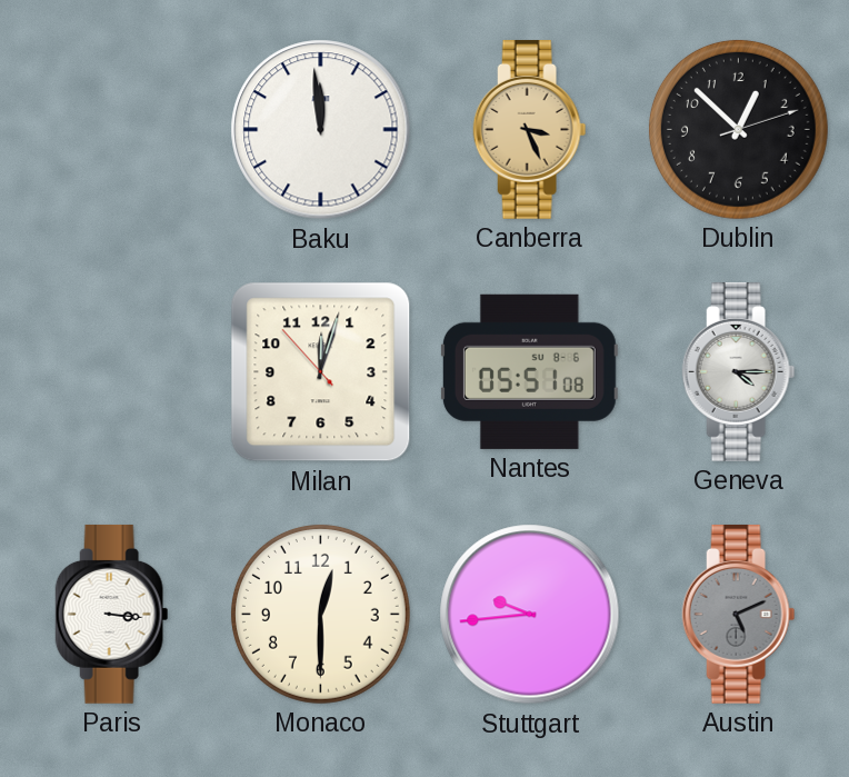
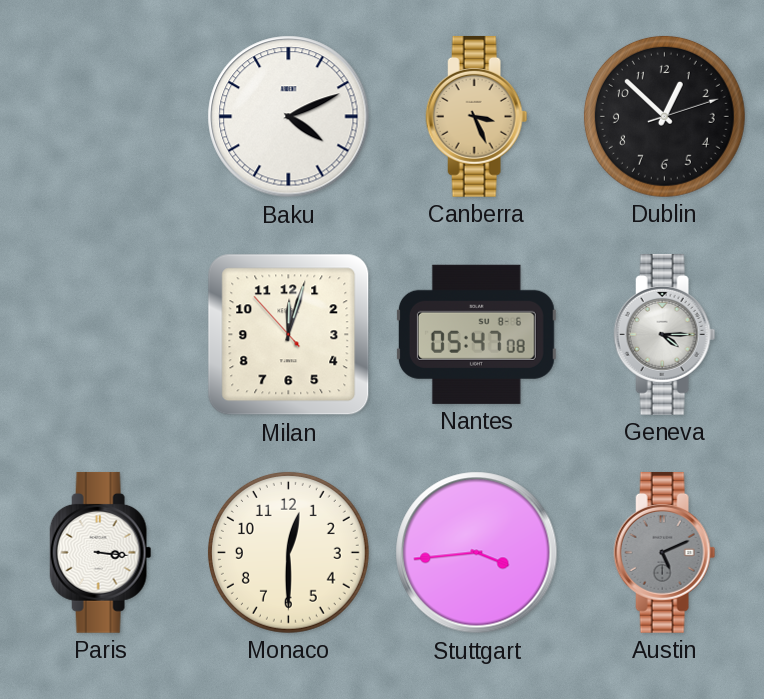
Baku: 11:59 -> 4:11 (289, 117)
Nantes: 05:51 -> 05:47 (476, 334)
Stuttgart: 9:44 -> 3:44 (477, 553)
